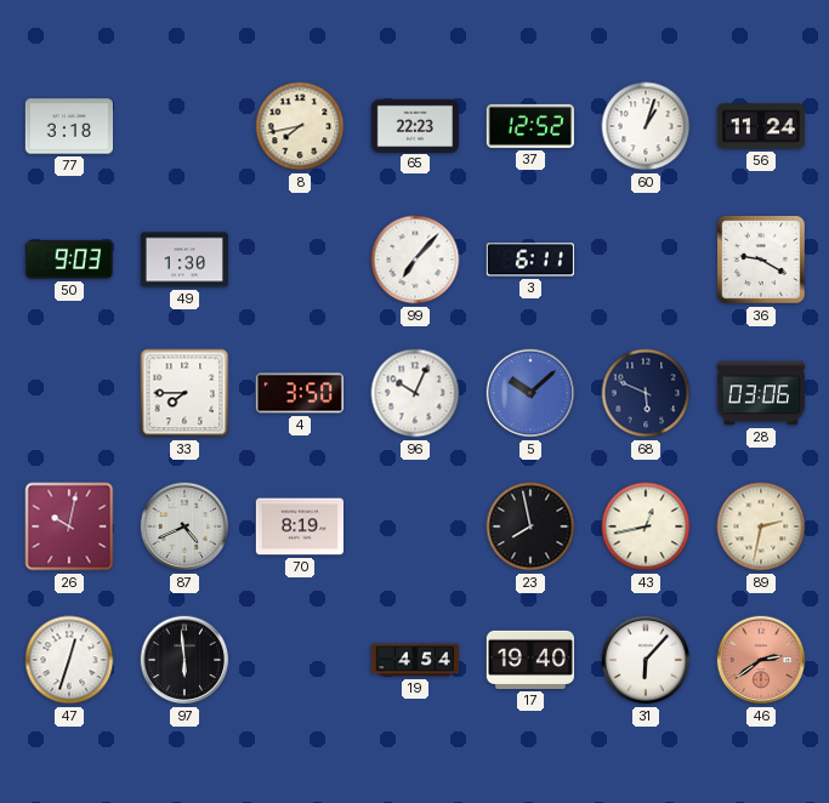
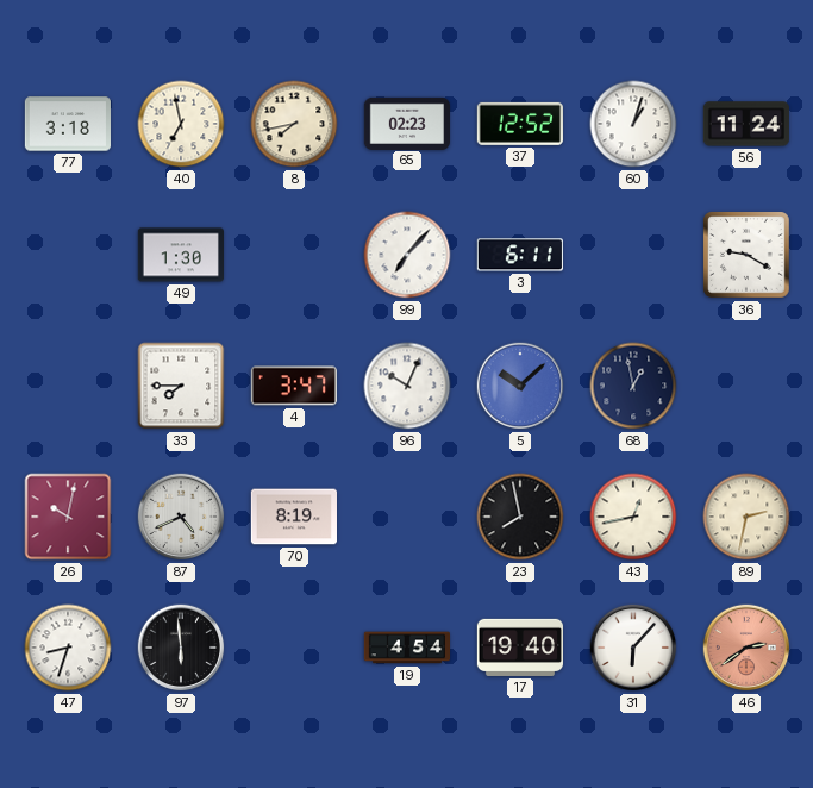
40: none -> 6:58 (181, 124)
65: 22:23 -> 02:23 (406, 123)
50: 9:03 -> none (69, 260)
4: 3:50 -> 3:47 (294, 386)
68: 5:49 -> 12:58 (633, 386)
28: 03:06 -> none (760, 393)
47: 12:33 -> 8:33 (68, 648)
